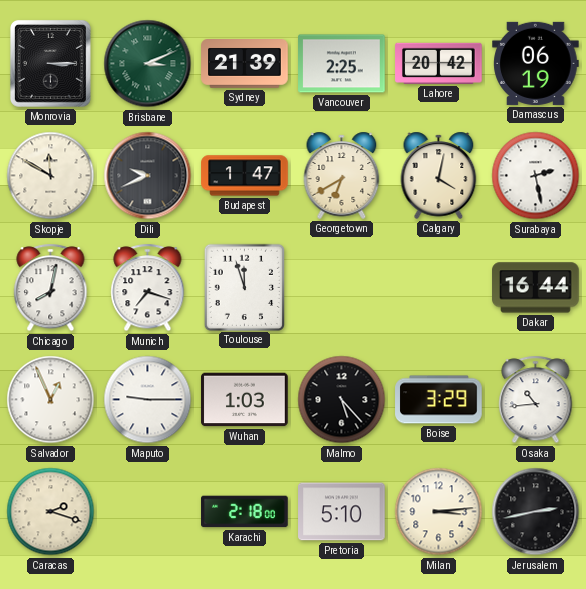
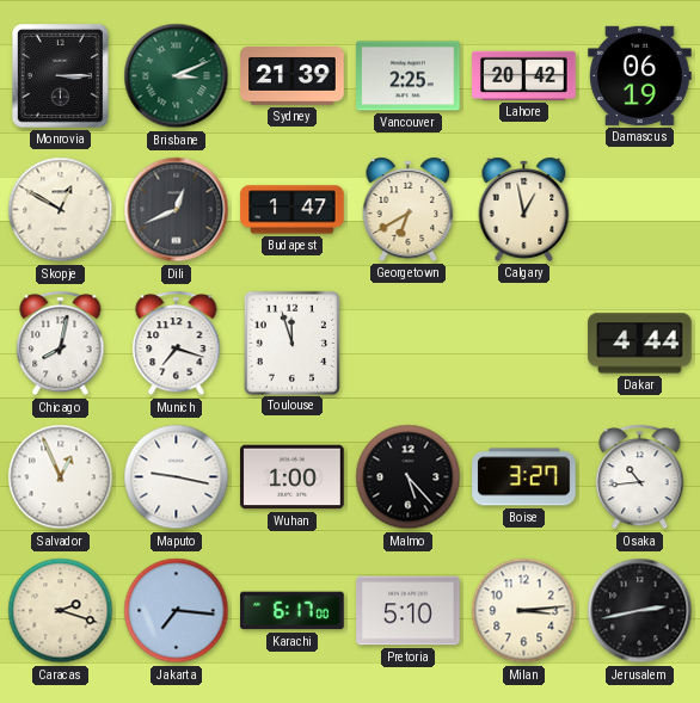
Skopje: 11:50 -> 12:50 (61, 210)
Dili: 9:41 -> 12:41 (177, 210)
Calgary: 4:02 -> 12:58 (524, 209)
Surabaya: 2:28 -> none (536, 176)
Dakar: 16:44 -> 4:44 (640, 344)
Maputo: 9:15 -> 9:17 (177, 477)
Wuhan: 1:03 -> 1:00 (293, 477)
Boise: 3:29 -> 3:27 (524, 477)
Jakarta: none -> 7:16 (177, 611)
Karachi: 2:18 -> 6:17 (293, 611)
